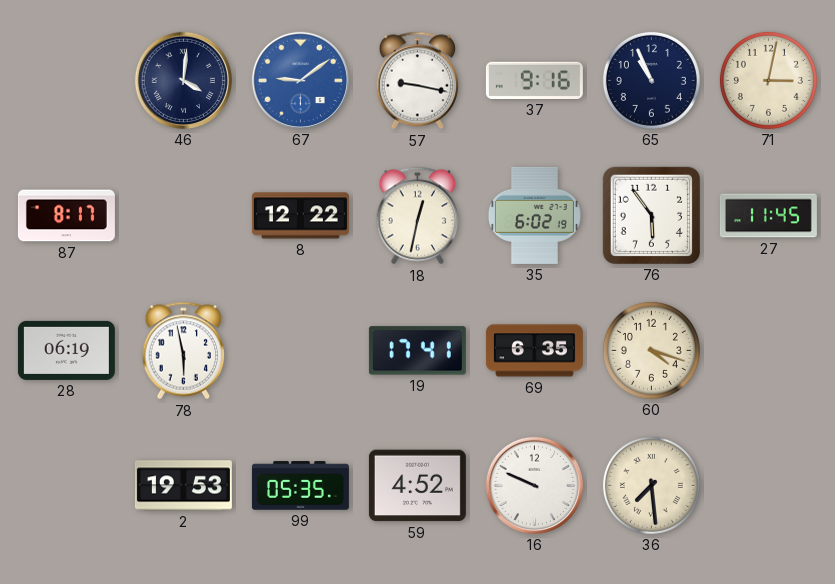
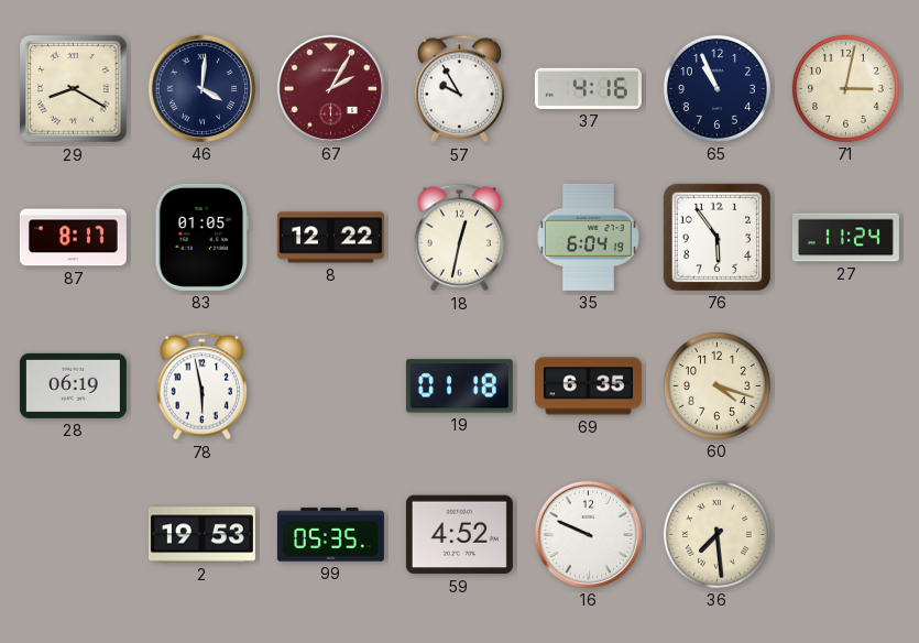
29: none -> 8:20 (74, 89)
67: 9:09 -> 2:05 (330, 88)
67 dial: blue -> burgundy (330, 88)
57: 9:17 -> 9:55 (460, 89)
37: 9:16 -> 4:16 (588, 88)
83: none -> 01:05 (203, 237)
35: 6:02 -> 6:04 (588, 237)
27: 11:45 -> 11:24 (845, 238)
19: 17:41 -> 01:18 (459, 386)
